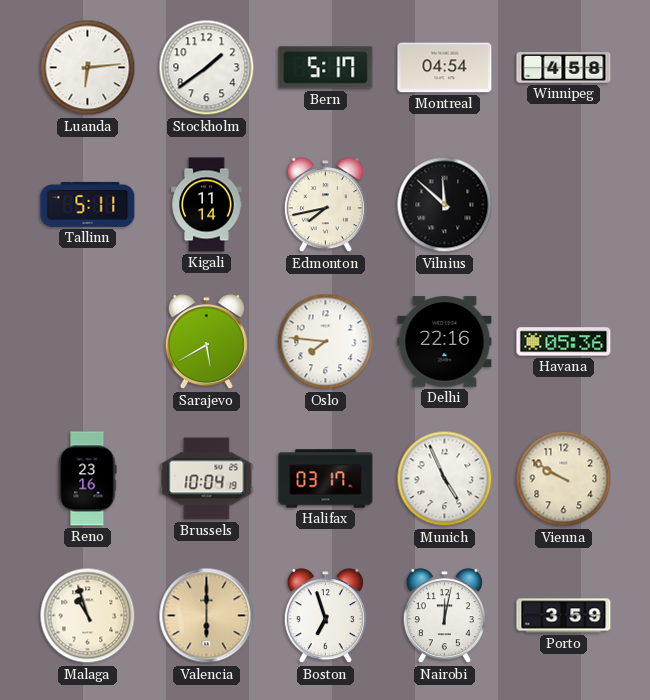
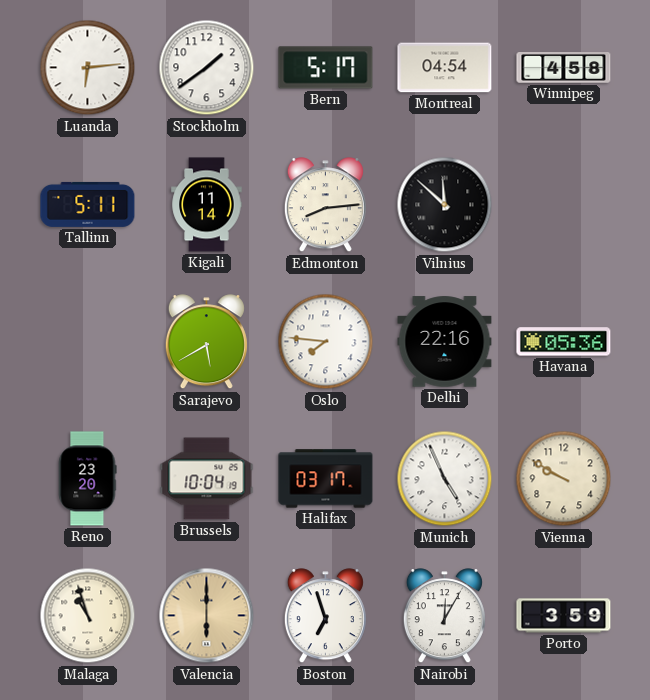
Edmonton: 7:43 -> 8:14 (325, 205)
Reno: 23:16 -> 23:20 (87, 479)
Nairobi: 12:02 -> 12:05 (444, 616)
